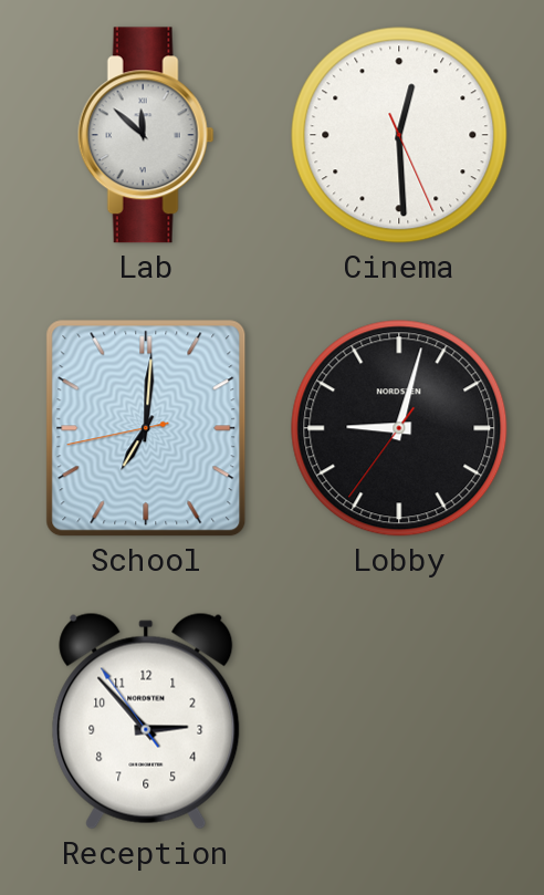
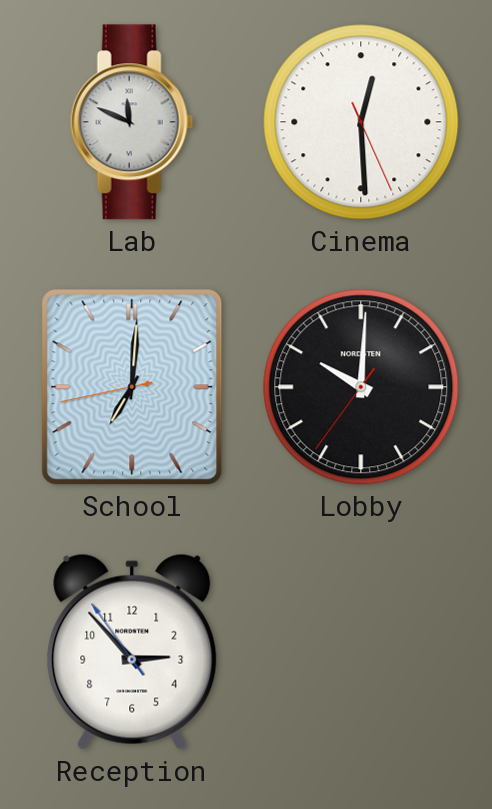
Lab: 11:52 -> 11:49 (132, 122)
Lobby: 9:02 -> 10:00 (361, 387)
